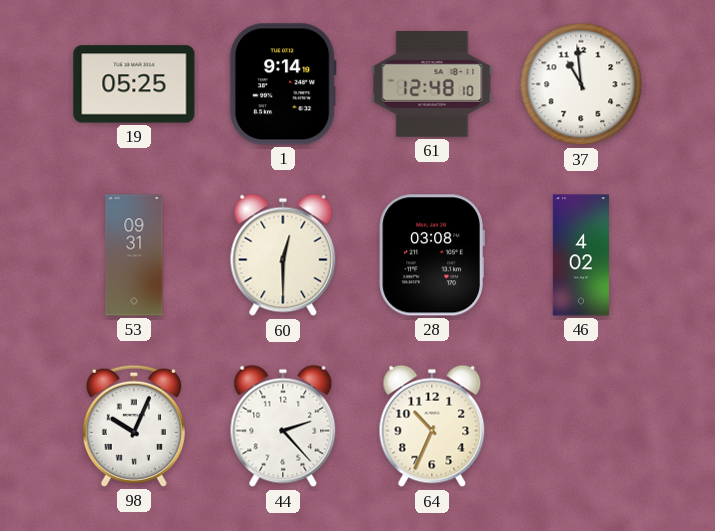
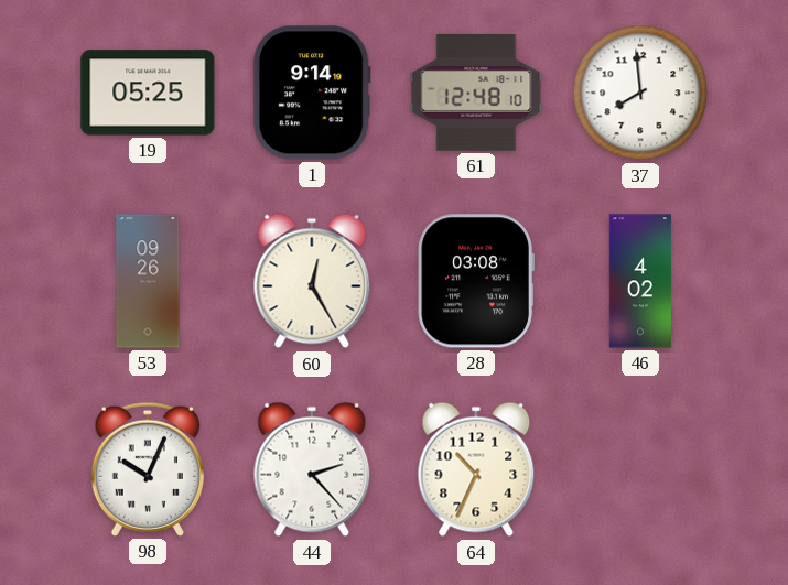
37: 10:59 -> 7:59 (640, 93)
53: 09:31 -> 09:26 (148, 281)
60: 12:30 -> 12:25 (312, 281)
